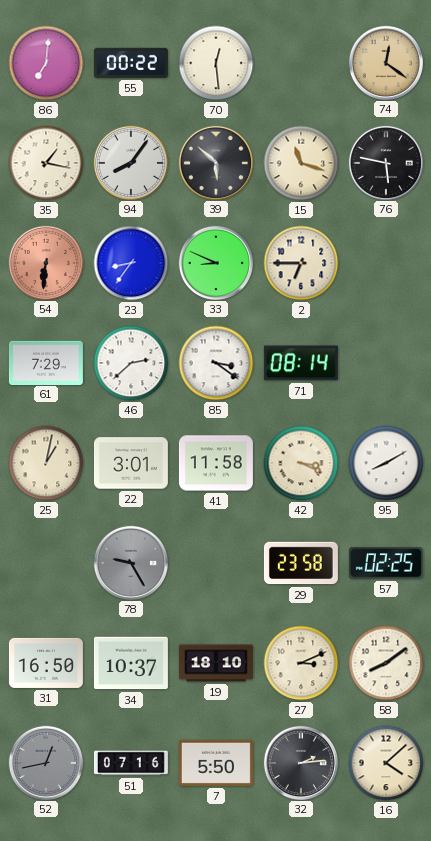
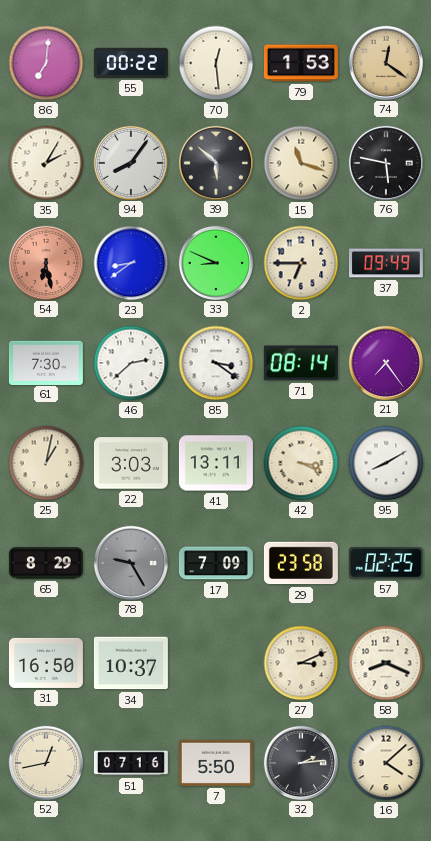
79: none -> 1:53 (301, 63)
35: 1:17 -> 2:05 (46, 163)
54: 6:31 -> 6:28 (45, 262)
23: 8:36 -> 8:39 (131, 263)
37: none -> 09:49 (386, 263)
61: 7:29 -> 7:30 (46, 362)
21: none -> 7:24 (385, 362)
22: 3:01 -> 3:03 (131, 463)
41: 11:58 -> 13:11 (216, 463)
65: none -> 8:29 (46, 563)
17: none -> 7:09 (216, 563)
19: 18:10 -> none (216, 663)
58: 8:09 -> 8:19 (386, 663)
52 dial: grey -> cream (45, 762)
